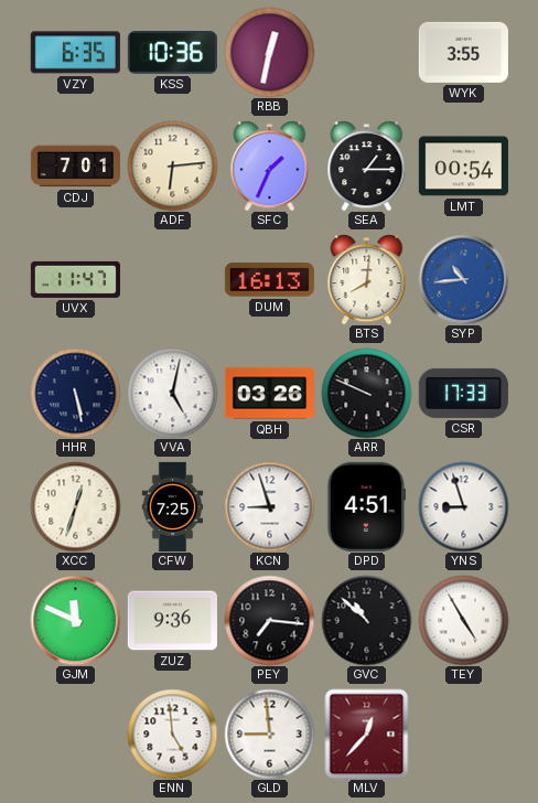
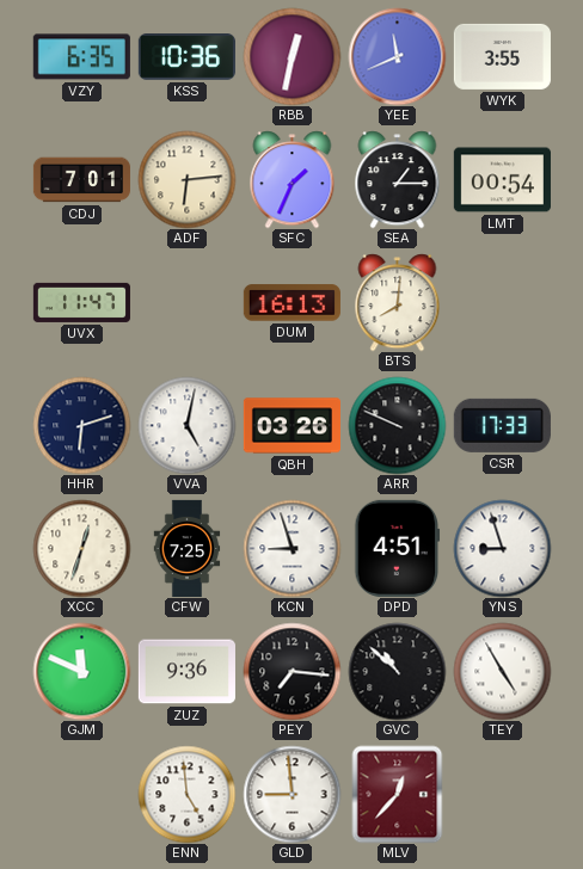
YEE: none -> 11:41 (397, 56)
SYP: 10:44 -> none (463, 279)
HHR: 5:28 -> 6:12 (81, 425)
